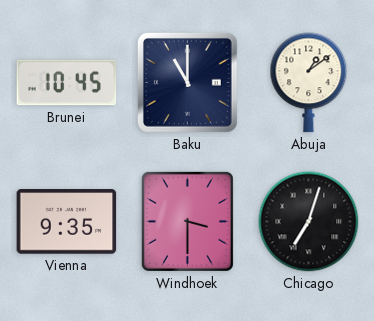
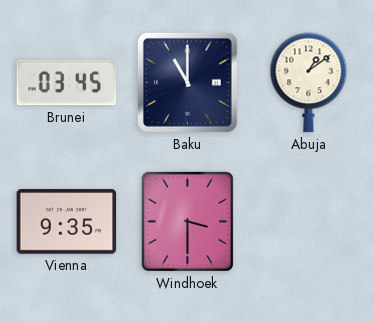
Brunei: 10:45 -> 03:45 (67, 83)
Chicago: 7:03 -> none (309, 222)
